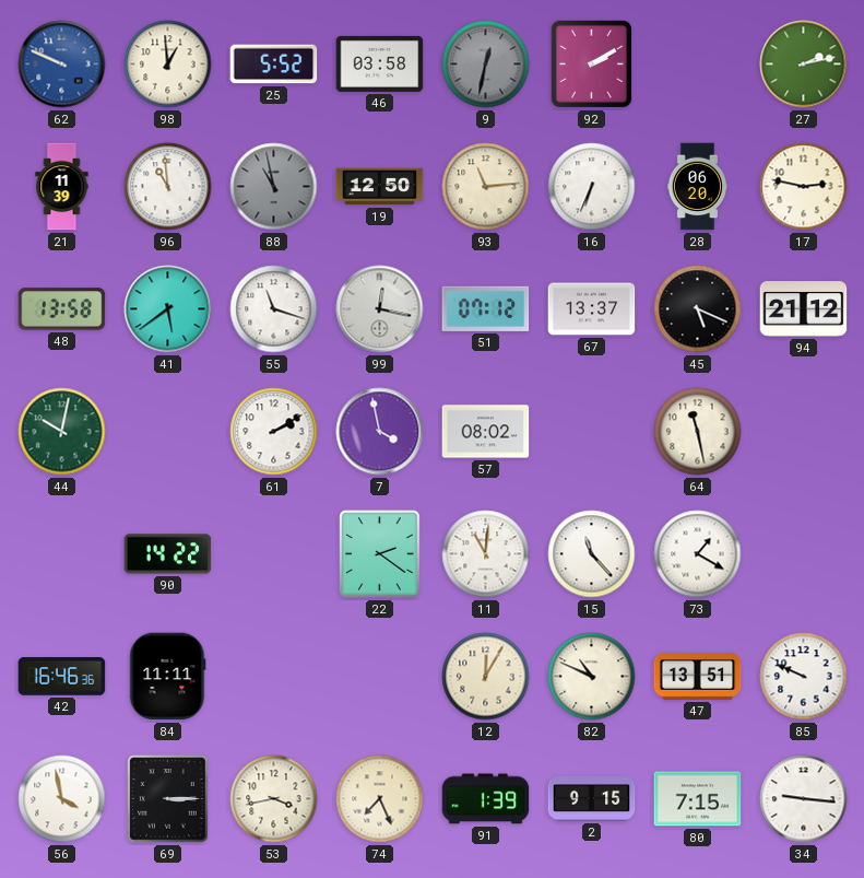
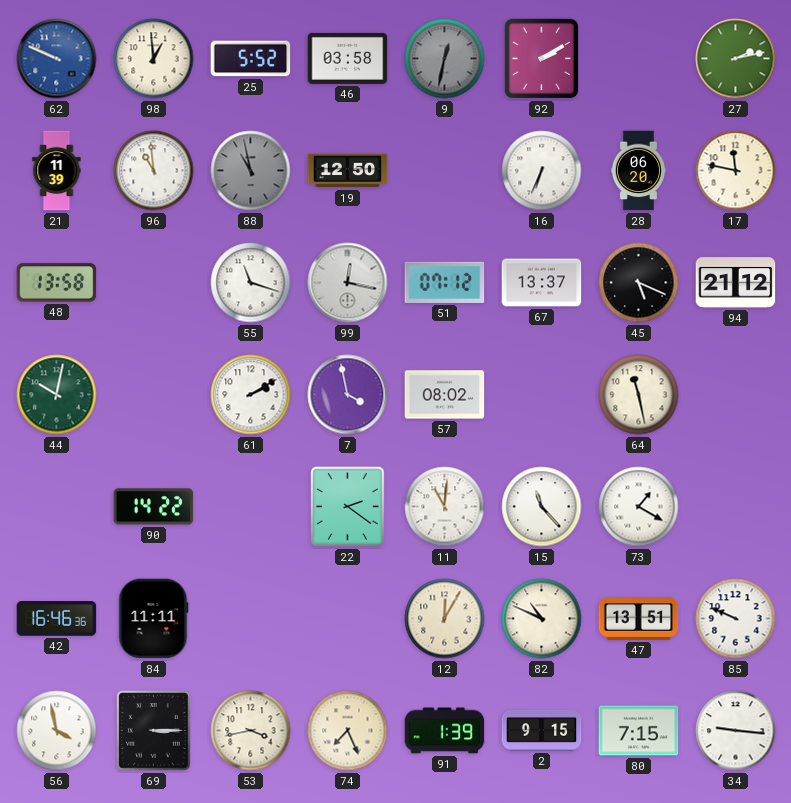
93: 11:14 -> none (486, 187)
17: 2:47 -> 11:47 (736, 171)
41: 5:39 -> none (168, 309)
